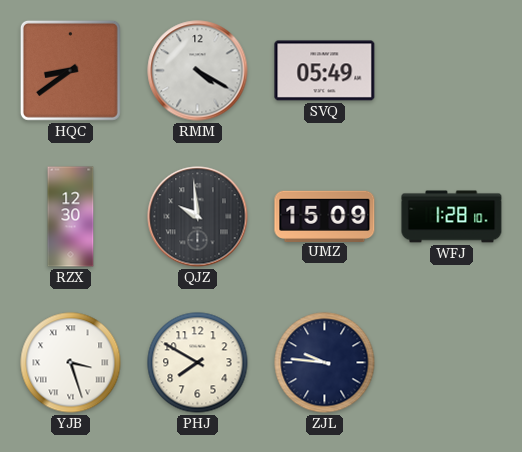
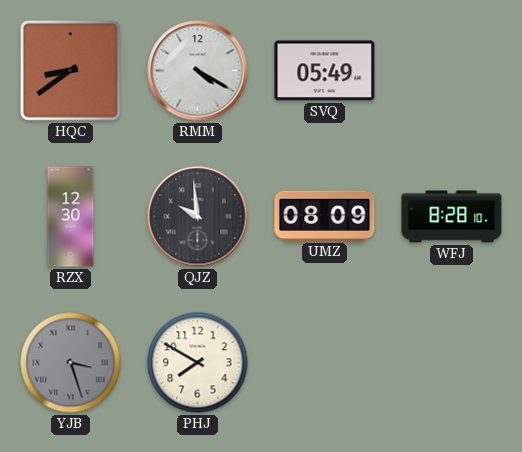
UMZ: 15:09 -> 08:09 (325, 216)
WFJ: 1:28 -> 8:28 (452, 217)
YJB dial: white -> grey (71, 363)
ZJL: 9:46 -> none (325, 363)
